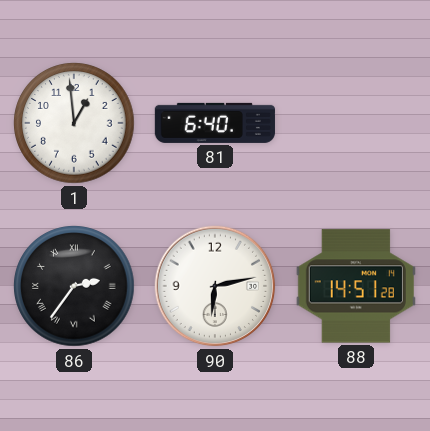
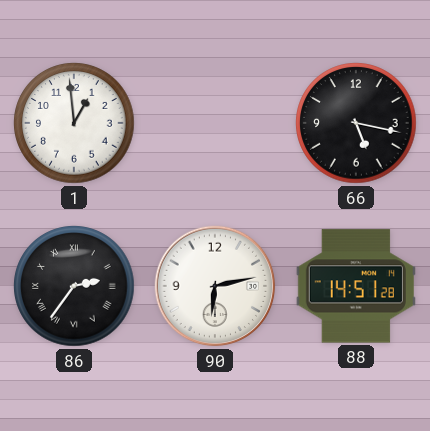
81: 6:40 -> none (215, 123)
66: none -> 5:17 (356, 123)
